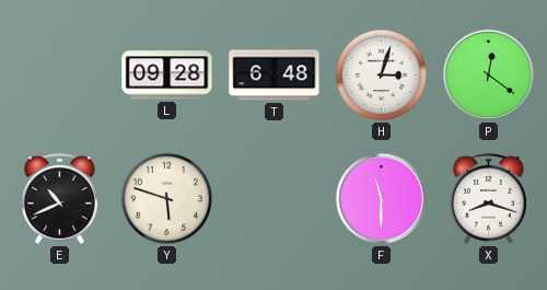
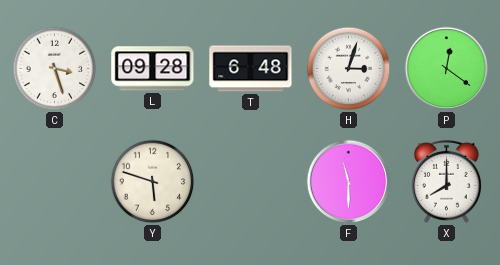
C: none -> 3:27 (55, 69)
E: 10:41 -> none (59, 198)
X: 8:18 -> 8:00 (446, 181)
